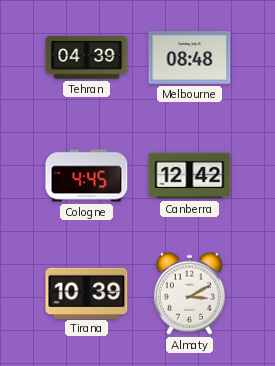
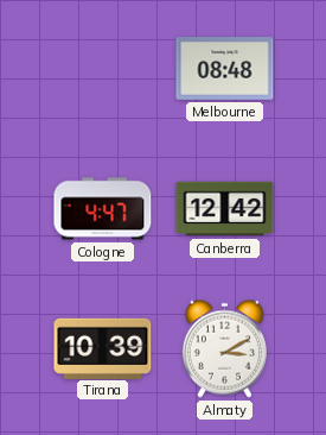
Tehran: 04:39 -> none (87, 58)
Cologne: 4:45 -> 4:47 (103, 209)
